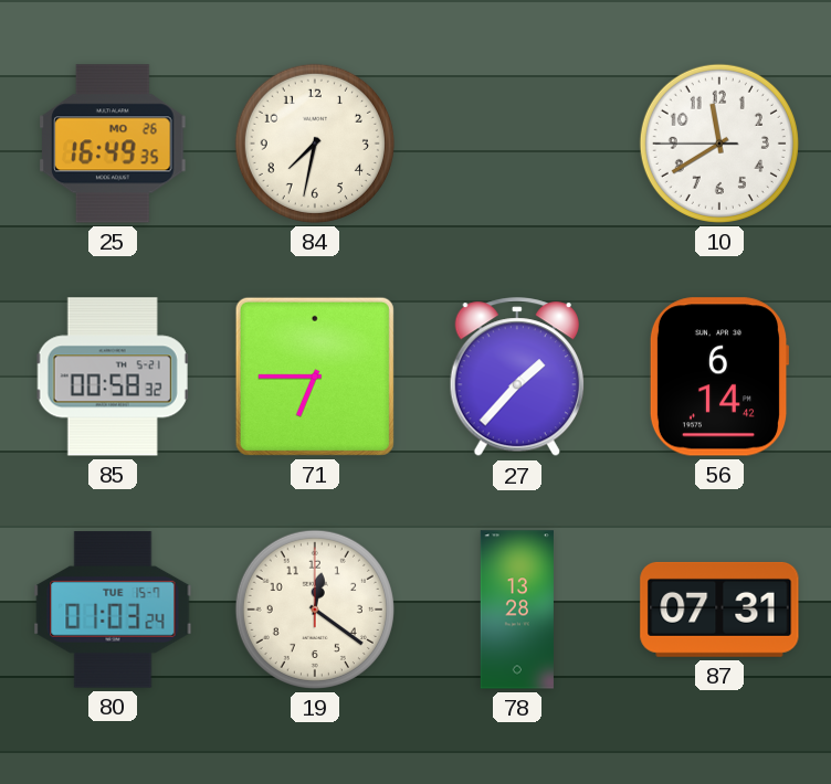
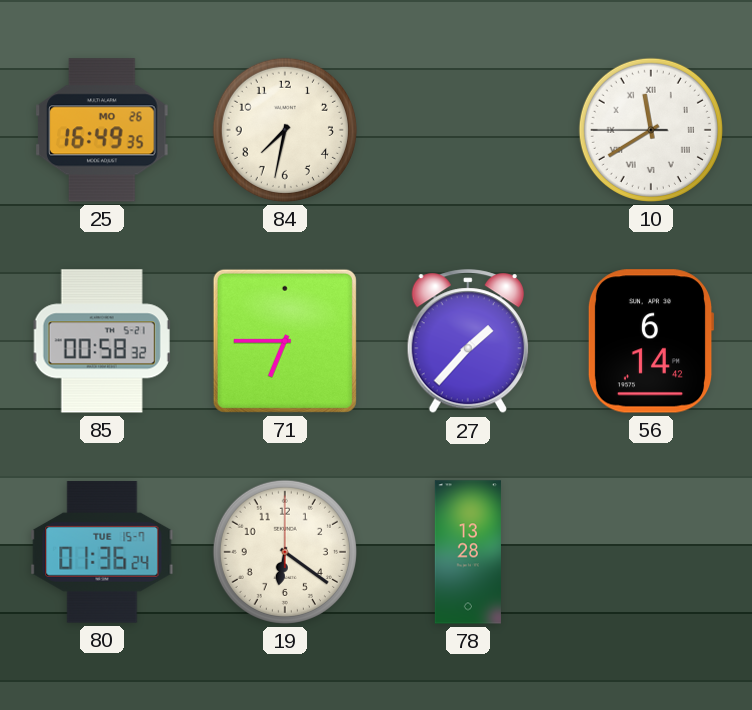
10 numerals: Arabic -> Roman (651, 130)
80: 01:03 -> 01:36 (102, 552)
19: 12:21 -> 6:21 (285, 552)
87: 07:31 -> none (719, 610)
